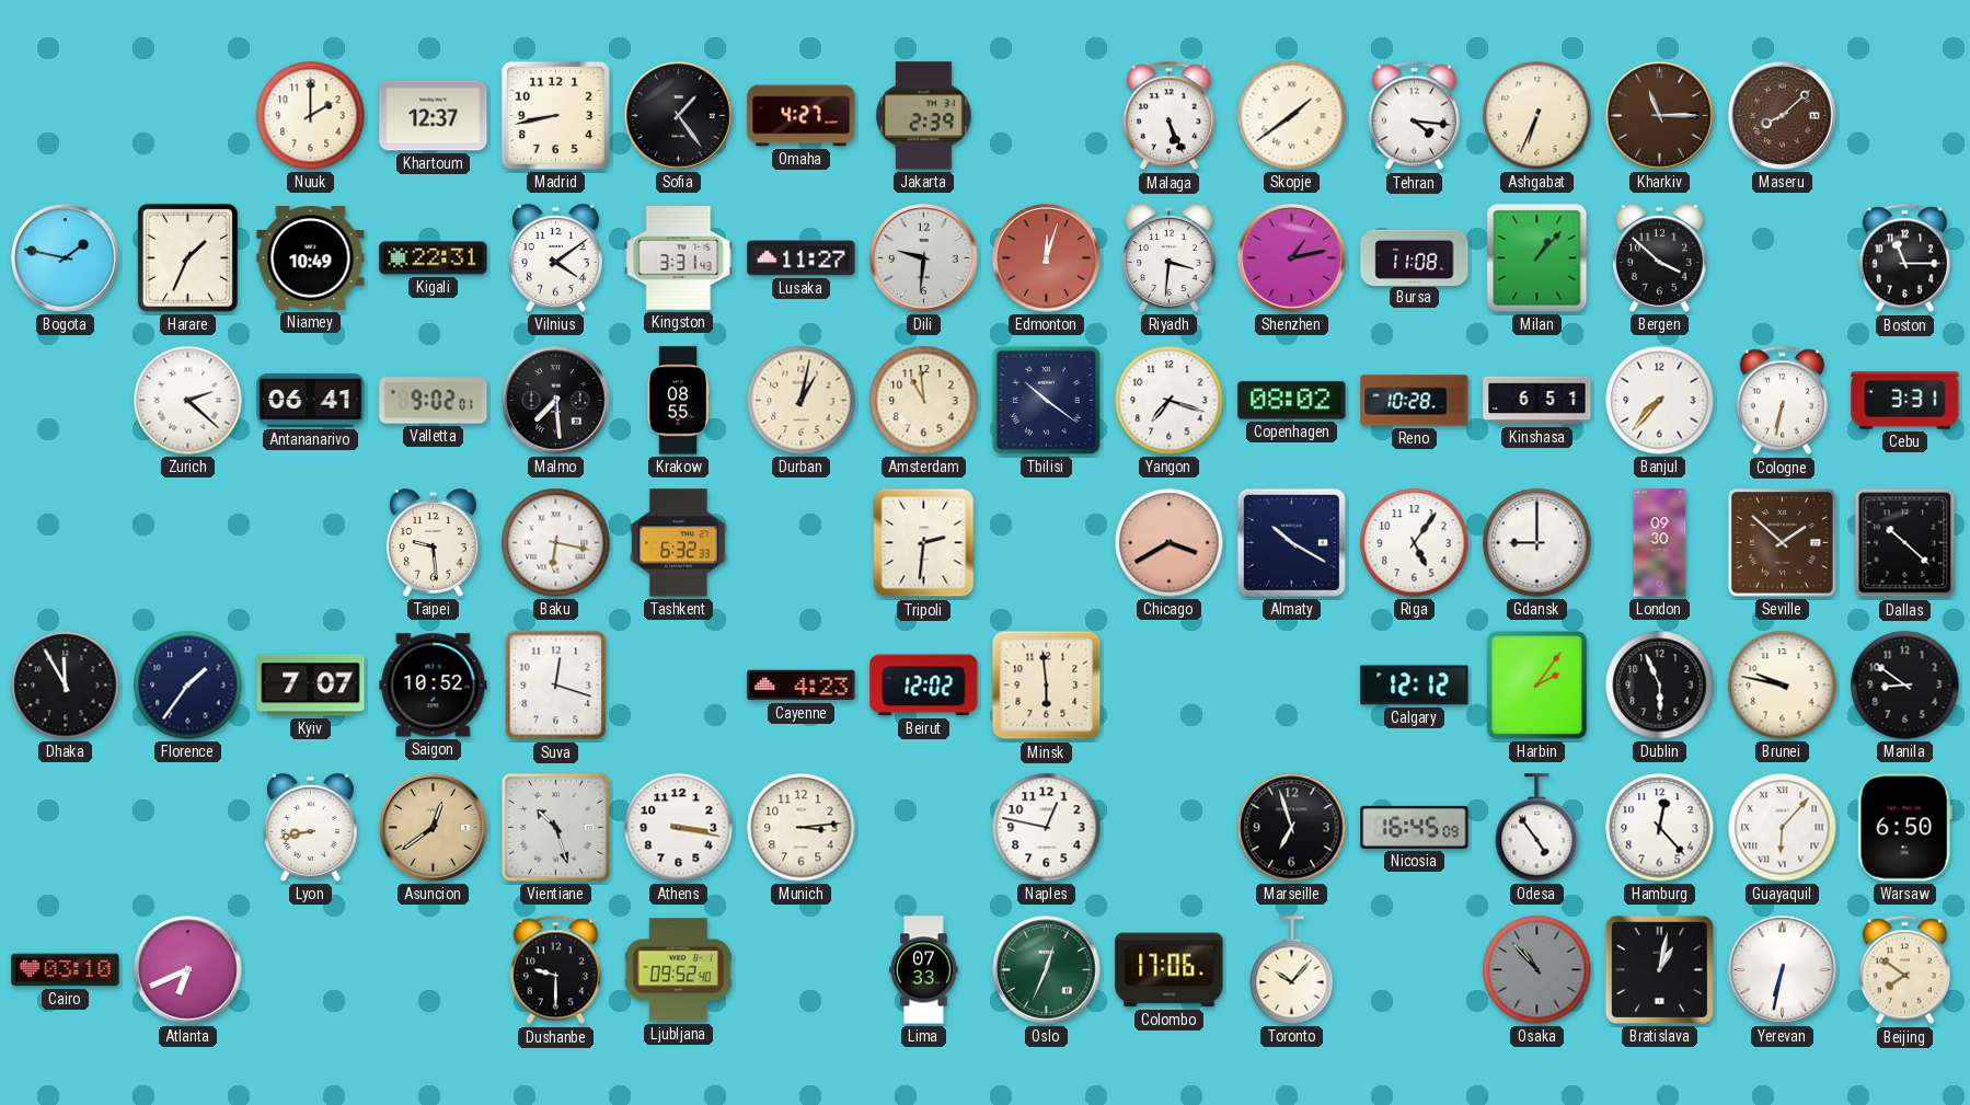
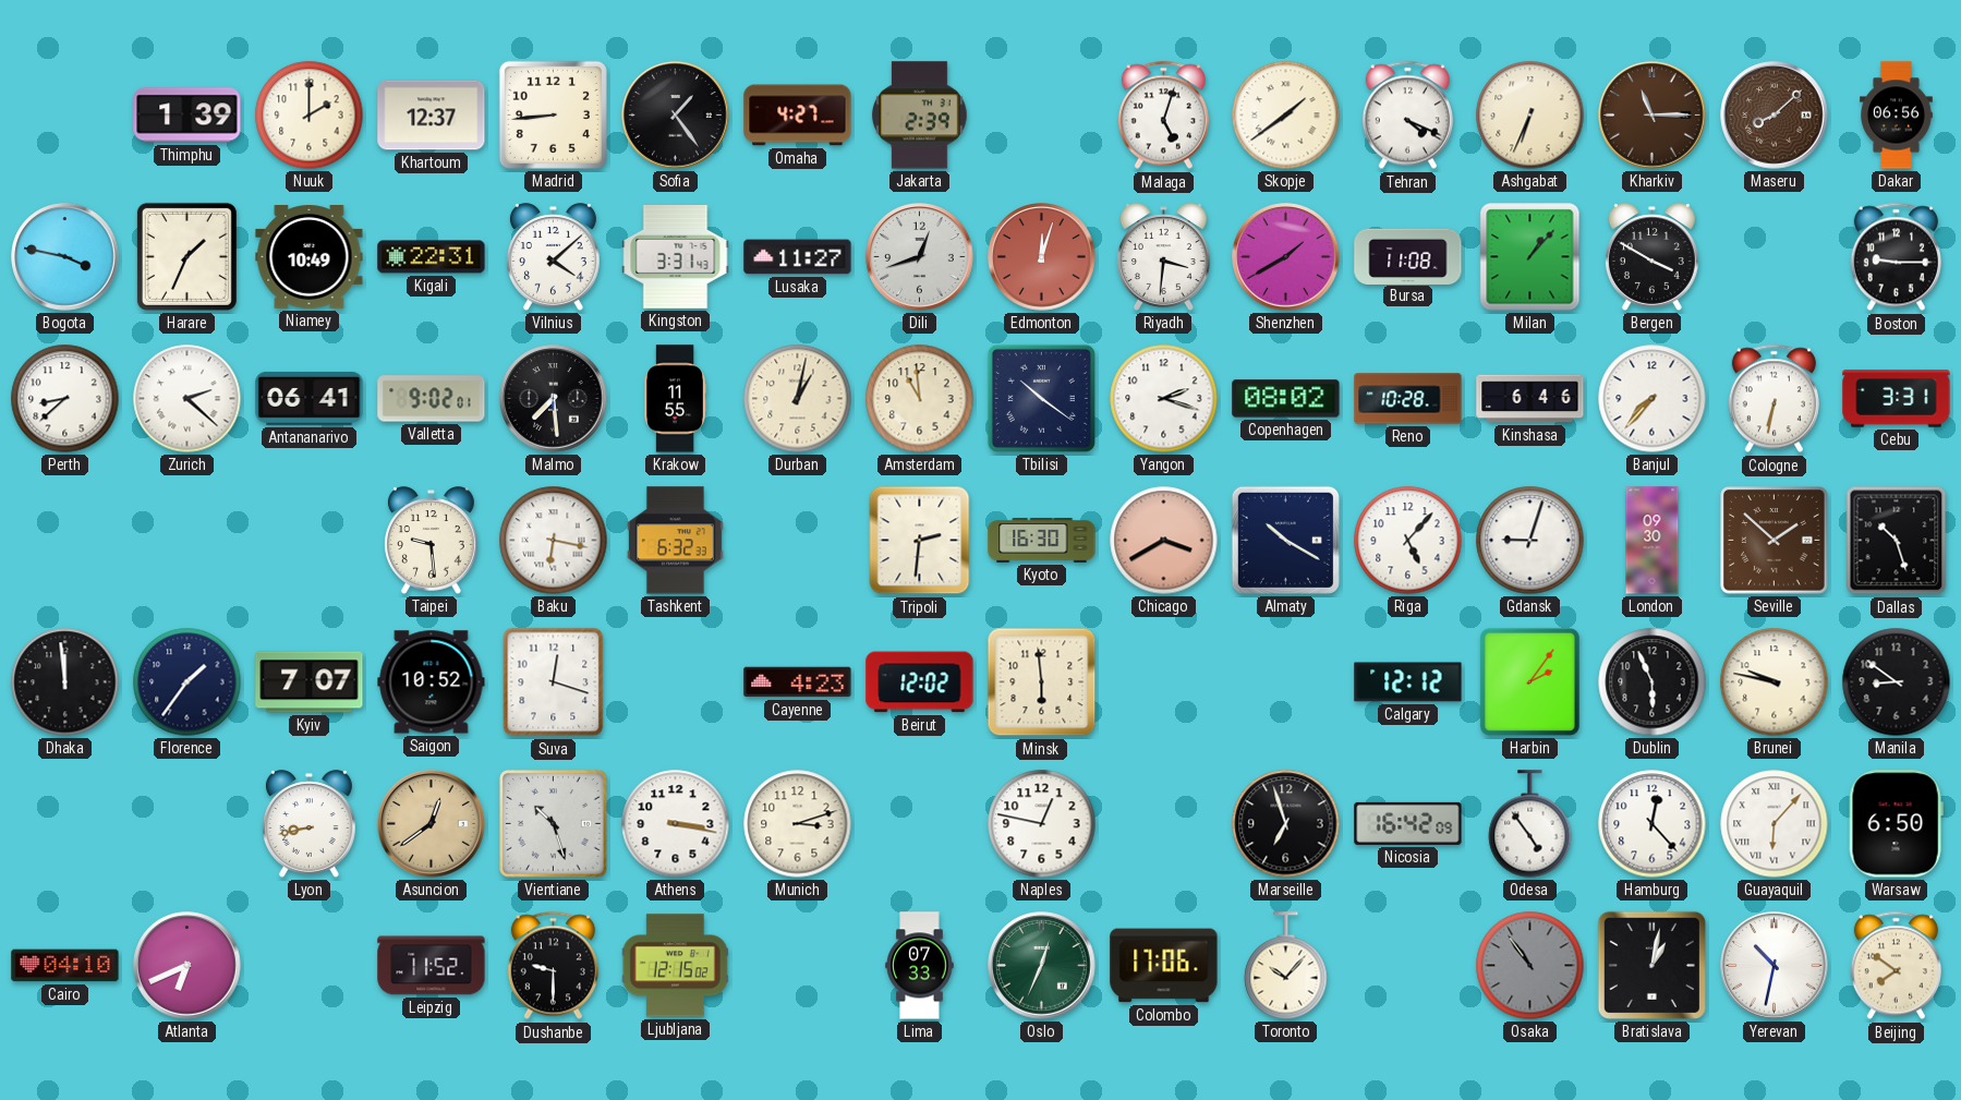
Thimphu: none -> 1:39 (187, 116)
Madrid: 8:43 -> 8:44 (553, 114)
Malaga: 5:26 -> 5:03 (1163, 116)
Tehran: 4:16 -> 4:19 (1407, 116)
Dakar: none -> 06:56 (1897, 116)
Bogota: 1:47 -> 3:47 (65, 257)
Vilnius: 4:09 -> 4:08 (553, 257)
Dili: 9:31 -> 12:42 (920, 257)
Shenzhen: 1:13 -> 1:40 (1286, 257)
Bergen: 3:52 -> 3:50 (1651, 257)
Boston: 11:15 -> 9:15 (1896, 257)
Perth: none -> 8:38 (65, 399)
Krakow: 08:55 -> 11:55 (675, 399)
Yangon: 7:18 -> 2:18 (1164, 399)
Kinshasa: 6:51 -> 6:46 (1530, 399)
Kyoto: none -> 16:30 (1042, 541)
Riga: 5:06 -> 5:07 (1408, 541)
Gdansk: 9:00 -> 9:03 (1530, 541)
Dallas: 10:22 -> 10:27 (1897, 541)
Dhaka: 11:55 -> 11:59 (65, 682)
Munich: 3:14 -> 3:12 (798, 824)
Nicosia: 16:45 -> 16:42 (1408, 823)
Cairo: 03:10 -> 04:10 (65, 966)
Leipzig: none -> 11:52 (432, 966)
Ljubljana: 09:52 -> 12:15 (675, 966)
Osaka: 10:53 -> 10:54 (1530, 966)
Yerevan: 6:32 -> 10:32 (1775, 966)
